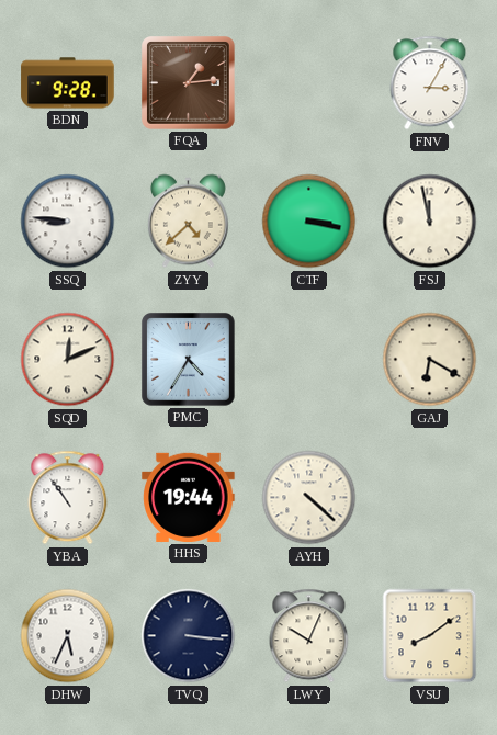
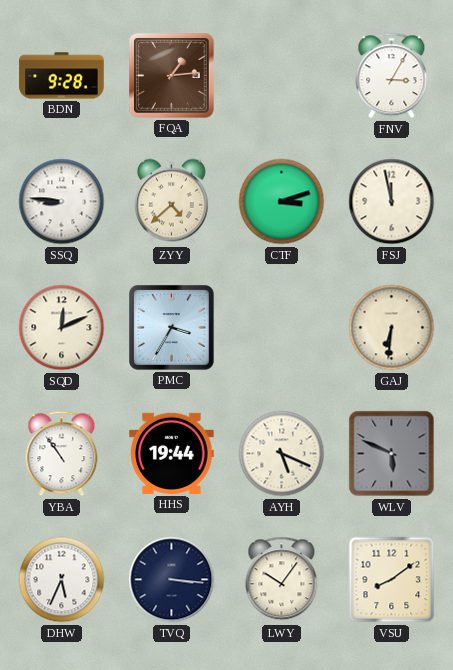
CTF: 3:17 -> 3:12 (282, 202)
PMC: 4:35 -> 3:35 (172, 328)
GAJ: 6:20 -> 6:31 (392, 328)
AYH: 4:22 -> 5:19 (282, 454)
WLV: none -> 5:49 (392, 454)
LWY: 10:04 -> 10:06 (282, 580)
